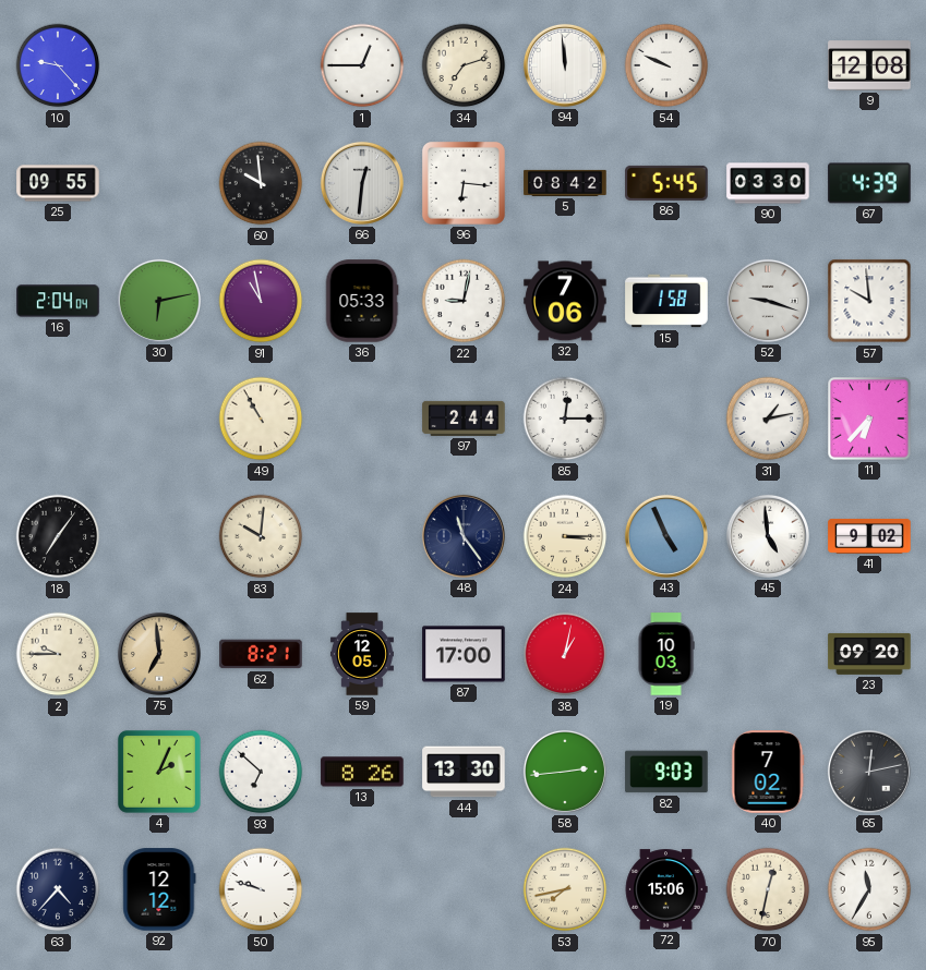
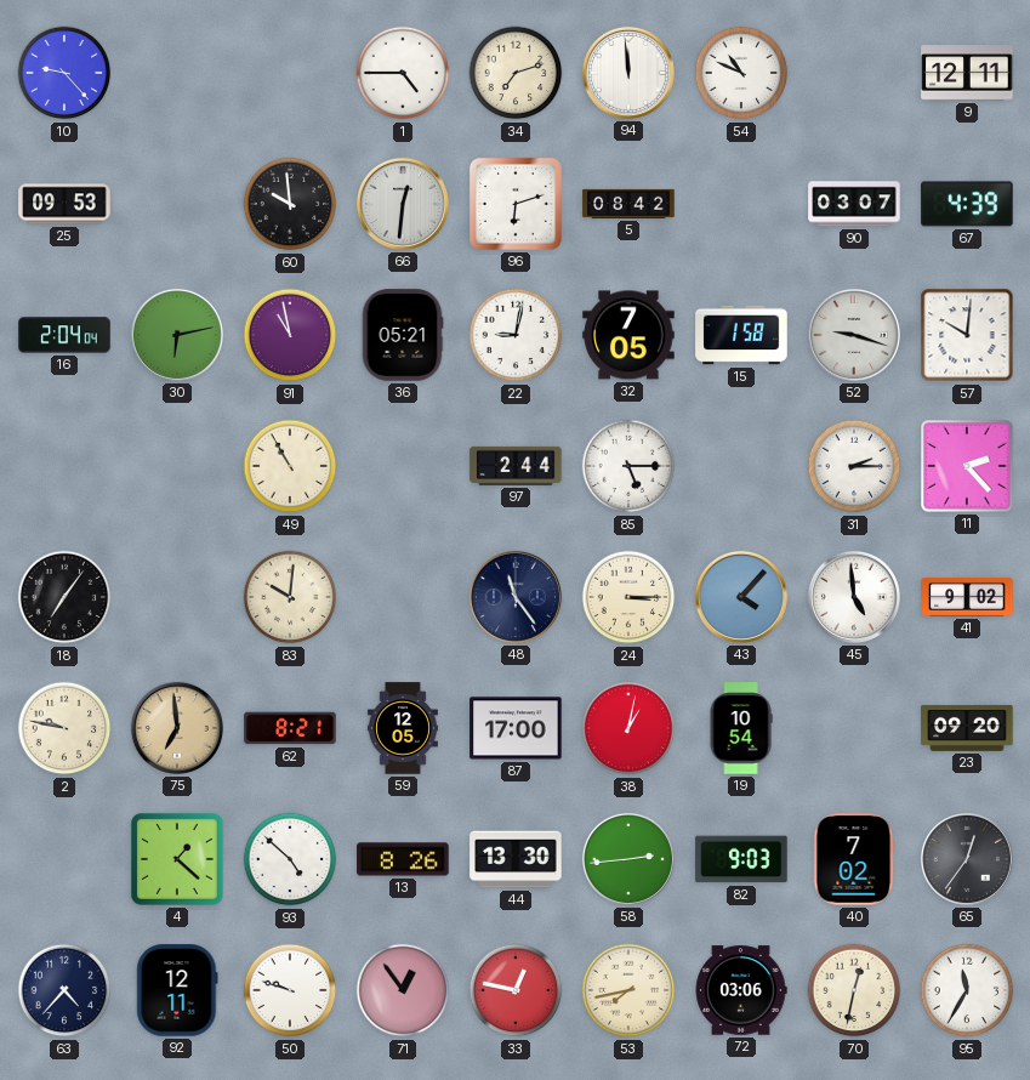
1: 12:45 -> 4:45 (403, 73)
54: 9:49 -> 10:49 (741, 73)
9: 12:08 -> 12:11 (967, 73)
25: 09:55 -> 09:53 (64, 204)
96: 6:16 -> 6:12 (516, 204)
86: 5:45 -> none (666, 183)
90: 03:30 -> 03:07 (854, 204)
36: 05:33 -> 05:21 (403, 335)
32: 7:06 -> 7:05 (628, 335)
57: 9:59 -> 10:01 (967, 335)
85: 12:15 -> 5:15 (628, 466)
31: 1:13 -> 2:15 (854, 466)
11: 6:37 -> 2:23 (967, 466)
43: 4:56 -> 4:07 (741, 597)
2: 9:45 -> 9:47 (64, 728)
19: 10:03 -> 10:54 (741, 728)
4: 2:04 -> 1:22 (177, 859)
93: 6:52 -> 4:52 (290, 859)
65: 12:13 -> 12:36 (967, 859)
92: 12:12 -> 12:11 (177, 990)
71: none -> 12:54 (403, 990)
33: none -> 12:47 (516, 990)
72: 15:06 -> 03:06 (741, 990)
